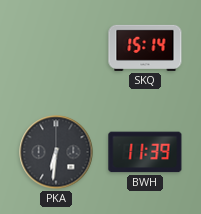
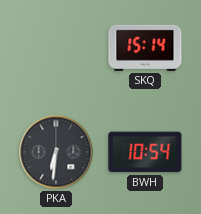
BWH: 11:39 -> 10:54 (145, 152)
